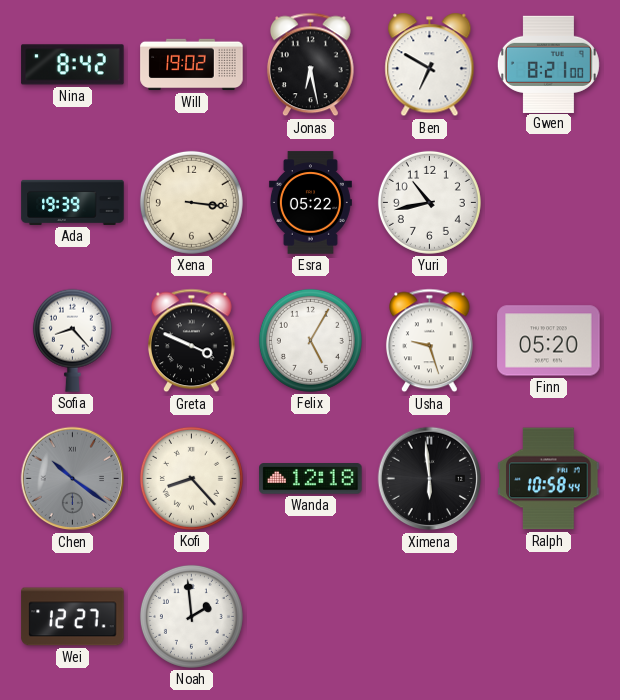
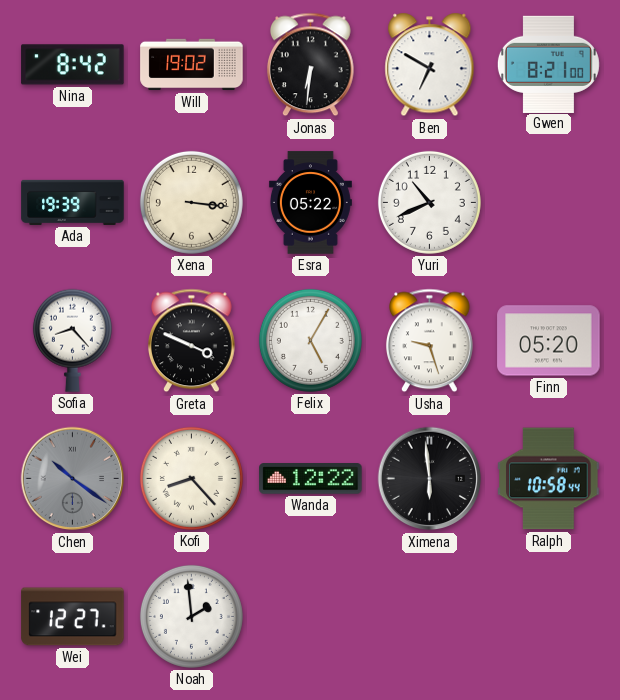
Jonas: 6:28 -> 6:31 (311, 65)
Yuri: 10:43 -> 10:41 (429, 202)
Wanda: 12:18 -> 12:22 (311, 479)
